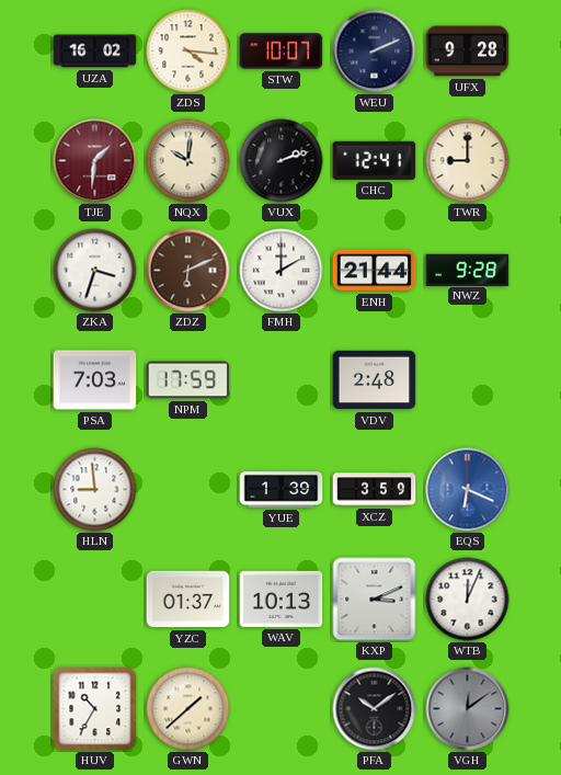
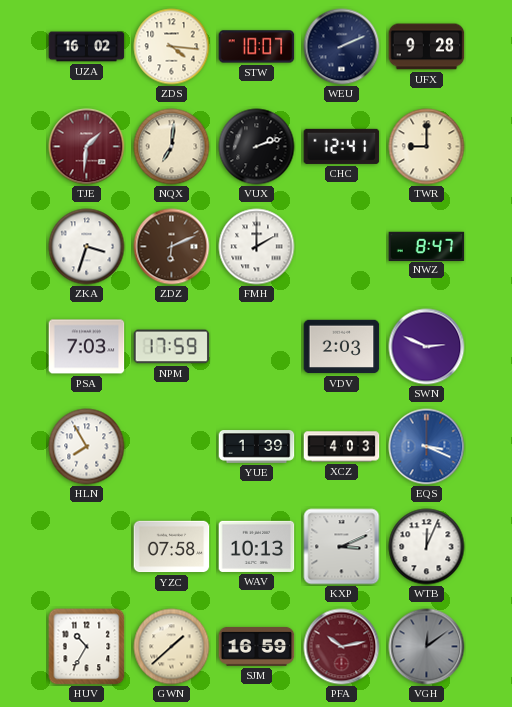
NQX: 10:01 -> 7:01 (172, 147)
ENH: 21:44 -> none (375, 271)
NWZ: 9:28 -> 8:47 (427, 246)
VDV: 2:48 -> 2:03 (342, 347)
SWN: none -> 2:49 (427, 347)
HLN: 8:59 -> 7:55 (87, 447)
XCZ: 3:59 -> 4:03 (342, 447)
EQS: 6:19 -> 3:19 (427, 447)
YZC: 01:37 -> 07:58 (172, 547)
SJM: none -> 16:59 (257, 646)
PFA: 10:09 -> 10:13 (342, 647)
PFA dial: black -> burgundy (342, 647)
